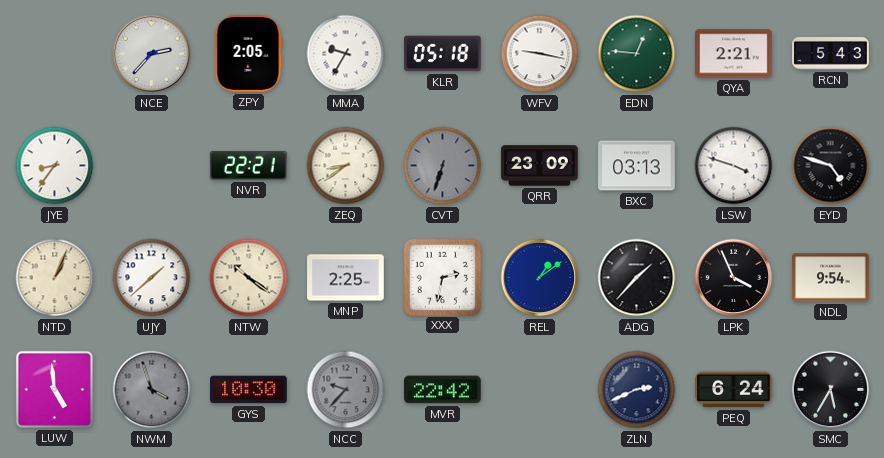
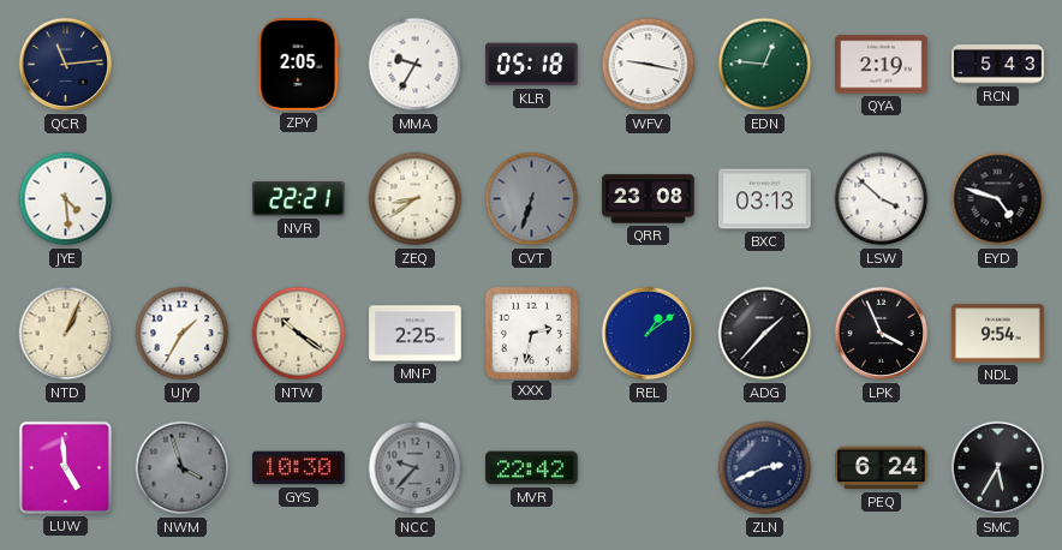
QCR: none -> 11:14 (66, 65)
NCE: 2:37 -> none (152, 54)
QYA: 2:21 -> 2:19 (882, 65)
JYE: 8:36 -> 4:29 (66, 199)
QRR: 23:09 -> 23:08 (649, 199)
LSW: 3:48 -> 3:52 (882, 199)
UJY: 1:38 -> 1:35 (183, 334)
